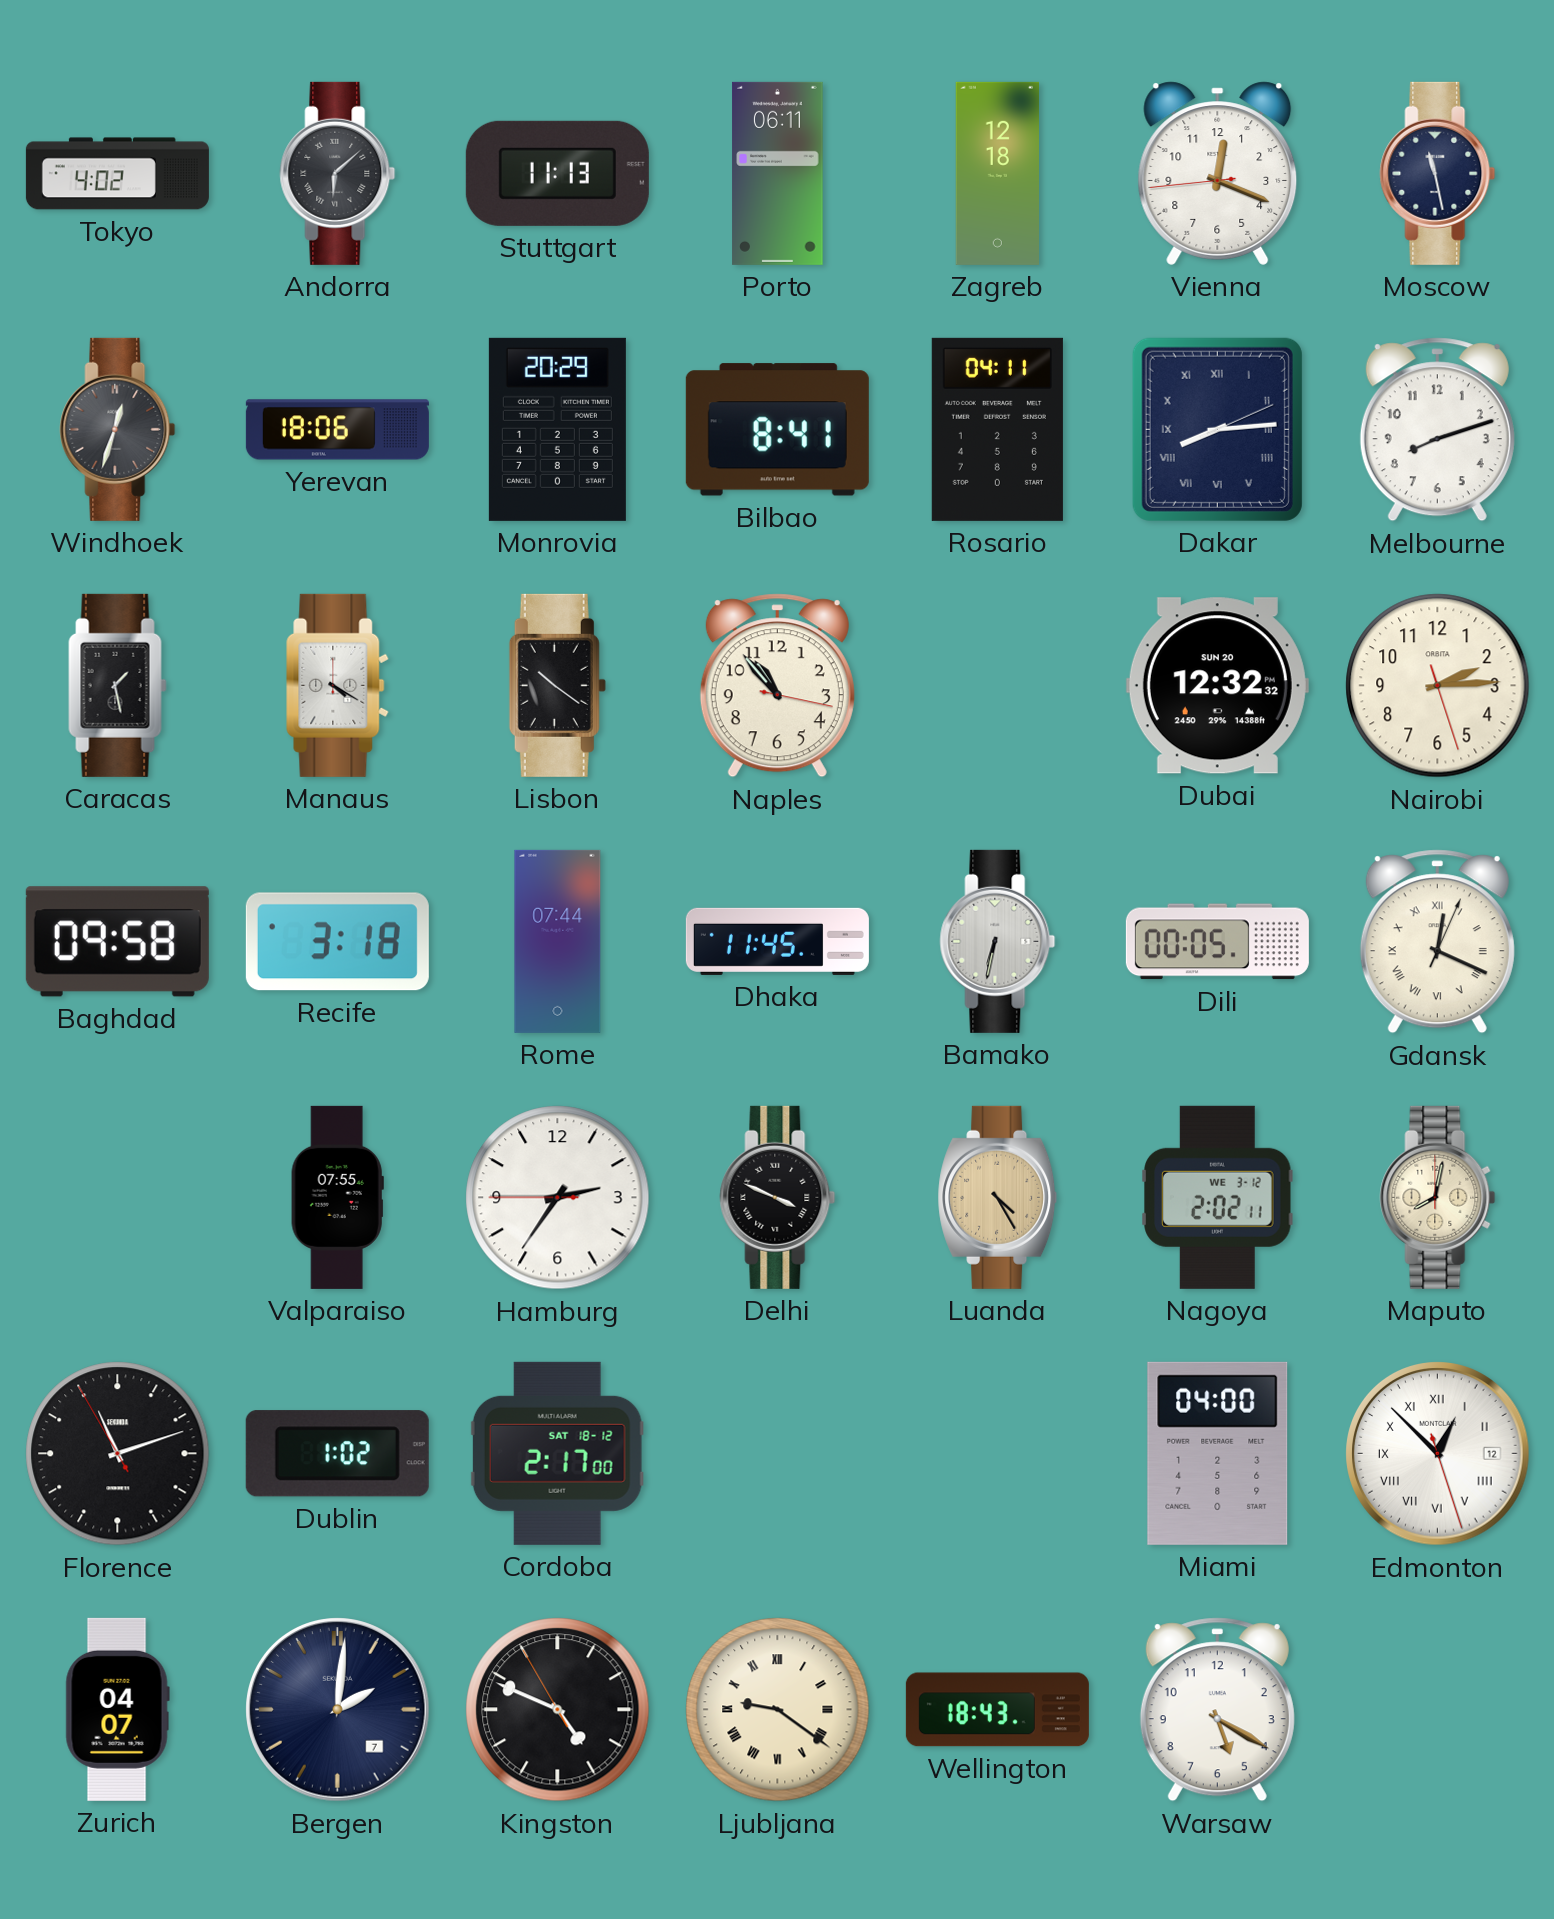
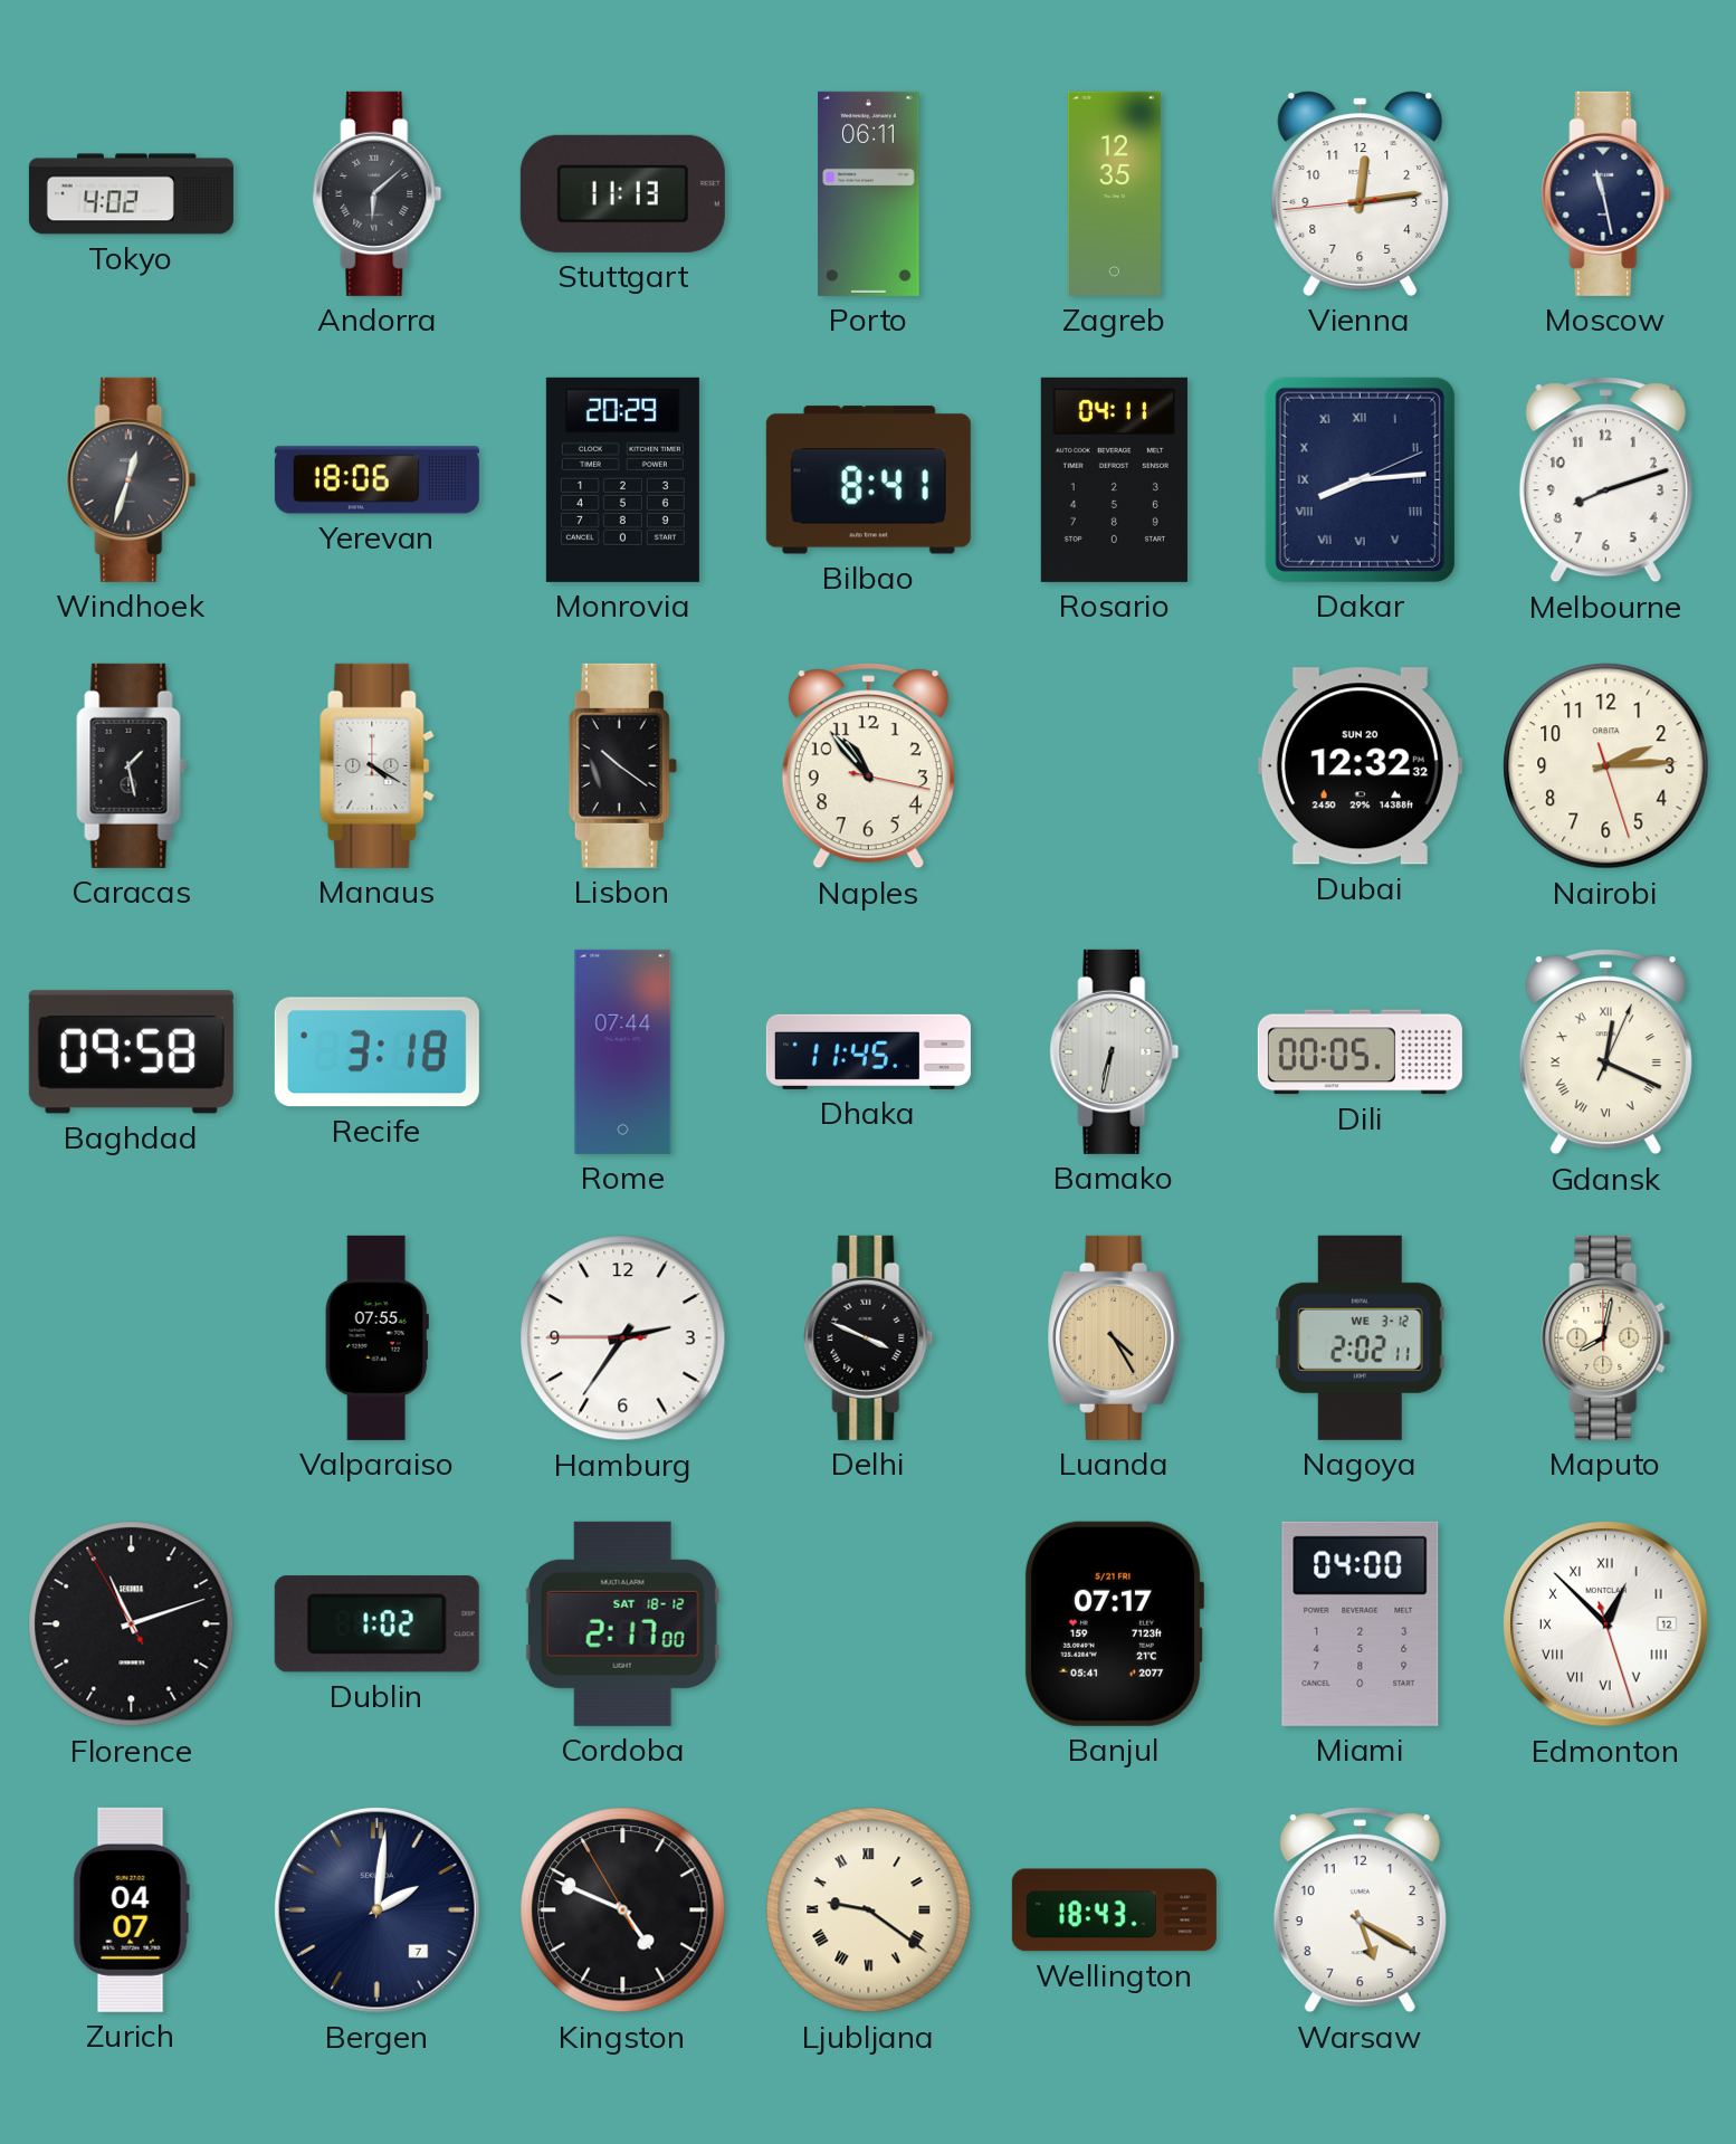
Zagreb: 12:18 -> 12:35 (1115, 193)
Vienna: 12:18 -> 12:13 (1361, 193)
Banjul: none -> 07:17 (1114, 1623)
